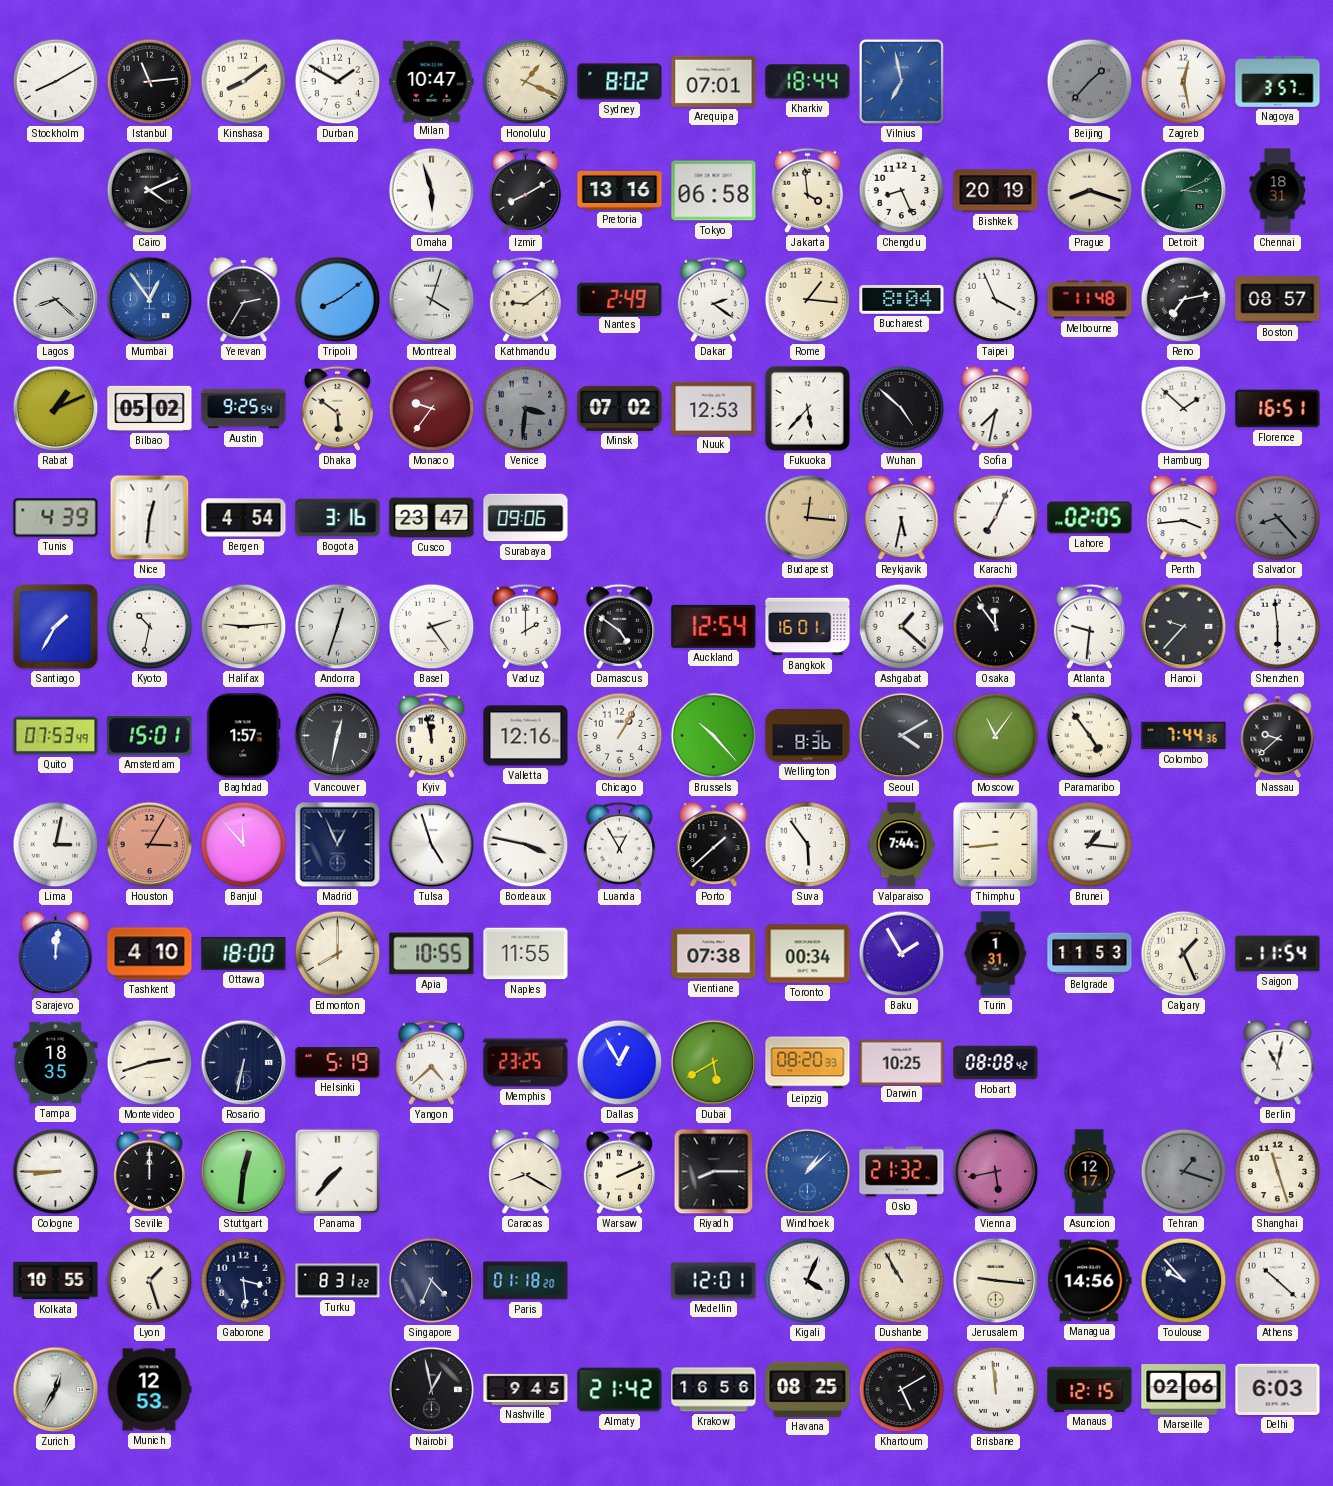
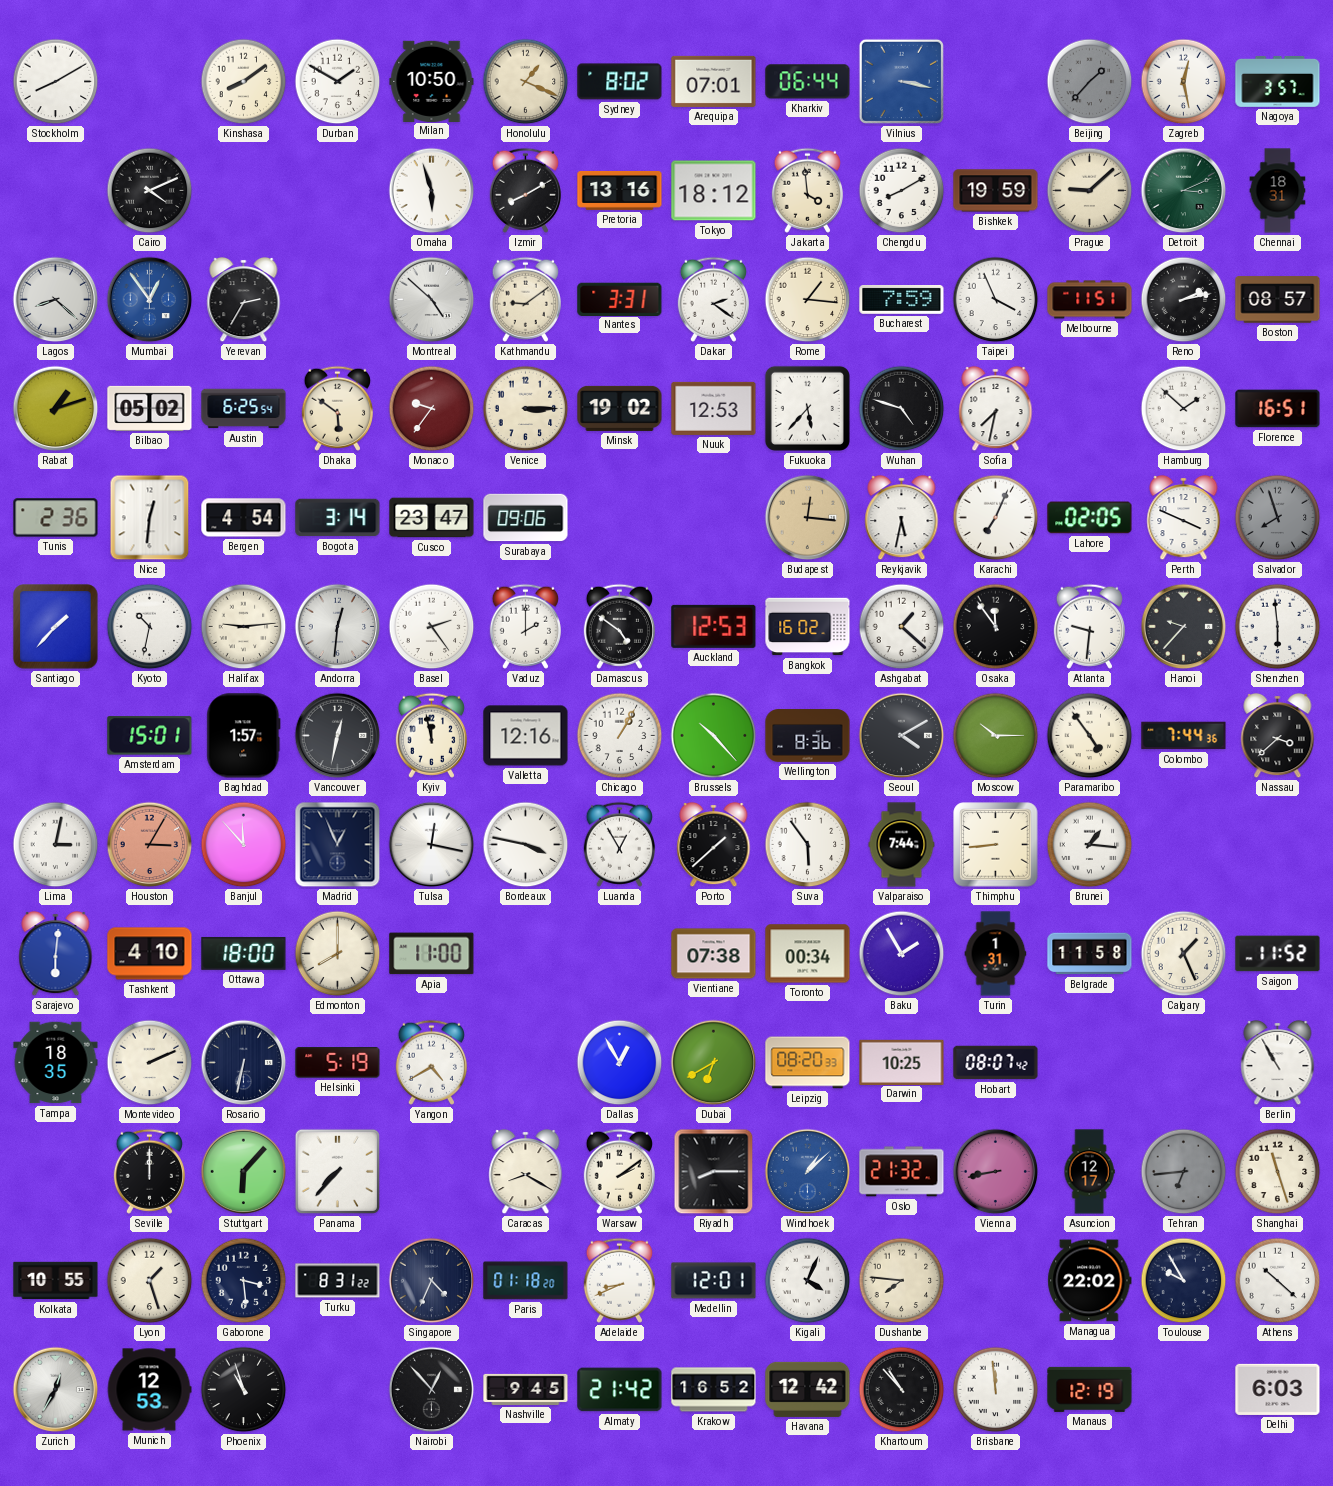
Istanbul: 11:14 -> none (150, 82)
Milan: 10:47 -> 10:50 (432, 81)
Kharkiv: 18:44 -> 06:44 (808, 82)
Vilnius: 6:58 -> 3:17 (901, 81)
Tokyo: 06:58 -> 18:12 (714, 191)
Chengdu: 8:26 -> 8:10 (902, 191)
Bishkek: 20:19 -> 19:59 (996, 191)
Prague: 8:18 -> 9:08 (1090, 191)
Tripoli: 8:09 -> none (338, 300)
Montreal: 4:03 -> 4:52 (432, 300)
Nantes: 2:49 -> 3:31 (620, 299)
Bucharest: 8:04 -> 7:59 (902, 300)
Melbourne: 11:48 -> 11:51 (1090, 300)
Reno: 7:13 -> 2:13 (1184, 300)
Rabat: 1:11 -> 1:12 (56, 409)
Austin: 9:25 -> 6:25 (244, 409)
Venice: 3:31 -> 3:15 (526, 409)
Venice dial: grey -> cream (526, 409)
Minsk: 07:02 -> 19:02 (620, 408)
Wuhan: 4:52 -> 4:48 (902, 409)
Tunis: 4:39 -> 2:36 (56, 518)
Bogota: 3:16 -> 3:14 (338, 518)
Perth: 3:44 -> 3:49 (1184, 518)
Salvador: 8:23 -> 7:57 (1278, 518)
Santiago: 1:35 -> 1:37 (56, 627)
Andorra: 12:33 -> 12:31 (338, 627)
Auckland: 12:54 -> 12:53 (714, 626)
Bangkok: 16:01 -> 16:02 (808, 627)
Quito: 07:53 -> none (56, 736)
Moscow: 11:06 -> 10:15 (996, 736)
Nassau: 9:38 -> 3:38 (1278, 736)
Tulsa: 4:57 -> 12:17 (432, 845)
Sarajevo: 12:01 -> 6:01 (56, 954)
Apia: 10:55 -> 11:00 (432, 954)
Naples: 11:55 -> none (526, 954)
Belgrade: 11:53 -> 11:58 (1090, 954)
Saigon: 11:54 -> 11:52 (1278, 954)
Montevideo: 2:42 -> 2:11 (150, 1063)
Yangon: 4:38 -> 4:40 (431, 1062)
Memphis: 23:25 -> none (526, 1063)
Dubai: 5:40 -> 6:40 (714, 1063)
Hobart: 08:08 -> 08:07 (996, 1063)
Berlin: 11:02 -> 10:55 (1278, 1063)
Cologne: 8:45 -> none (56, 1172)
Stuttgart: 12:31 -> 6:07 (244, 1172)
Warsaw: 2:11 -> 2:09 (619, 1171)
Vienna: 5:43 -> 8:43 (996, 1172)
Tehran: 1:18 -> 6:44 (1184, 1172)
Adelaide: none -> 8:41 (619, 1280)
Dushanbe: 10:55 -> 7:46 (902, 1281)
Jerusalem: 9:16 -> none (996, 1281)
Managua: 14:56 -> 22:02 (1090, 1281)
Toulouse: 9:53 -> 9:55 (1184, 1281)
Phoenix: none -> 10:57 (244, 1390)
Nairobi: 12:58 -> 12:53 (432, 1390)
Krakow: 16:56 -> 16:52 (714, 1390)
Havana: 08:25 -> 12:42 (808, 1389)
Khartoum: 5:10 -> 10:53 (902, 1390)
Manaus: 12:15 -> 12:19 (1090, 1389)
Marseille: 02:06 -> none (1184, 1390)
